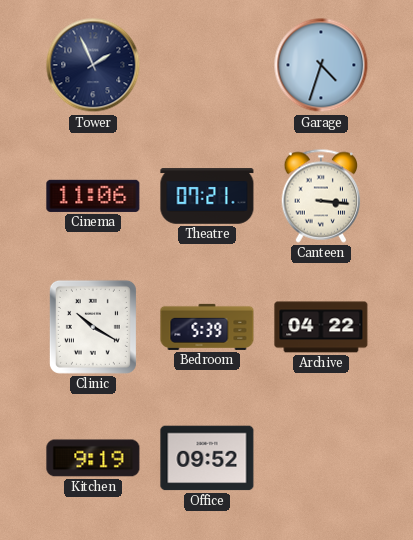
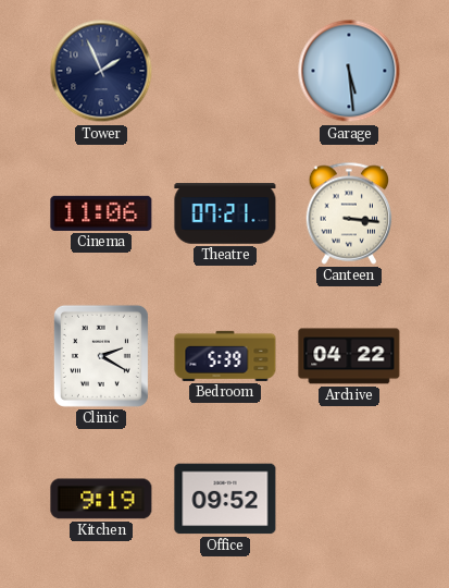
Garage: 4:33 -> 5:29 (349, 71)
Clinic: 10:20 -> 2:20 (101, 356)
